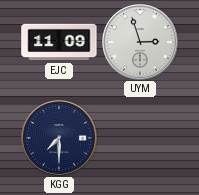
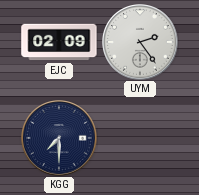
EJC: 11:09 -> 02:09 (59, 42)
UYM: 2:57 -> 2:24 (141, 43)
